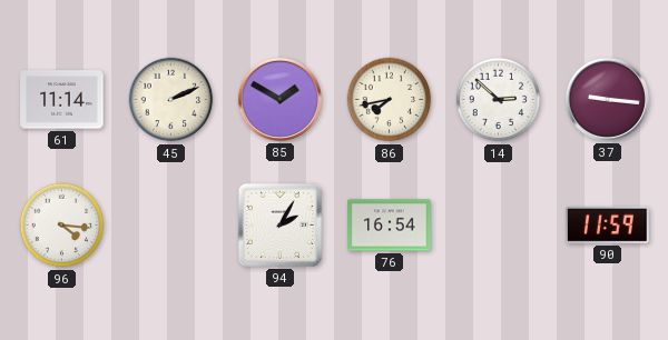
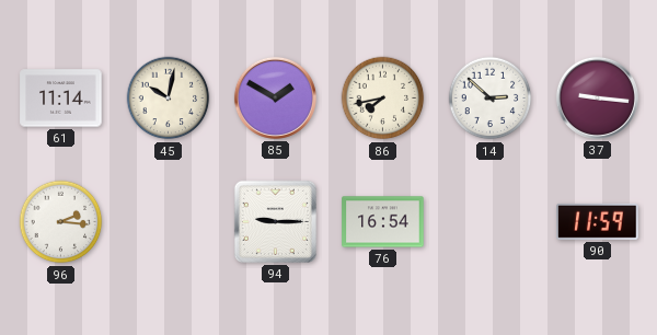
45: 2:11 -> 10:02 (169, 99)
96: 4:16 -> 2:16 (61, 222)
94: 2:05 -> 9:15 (275, 221)
